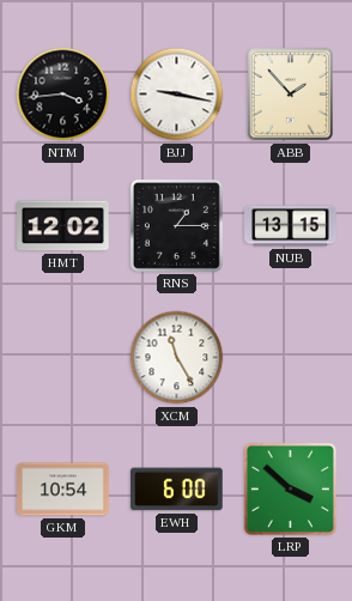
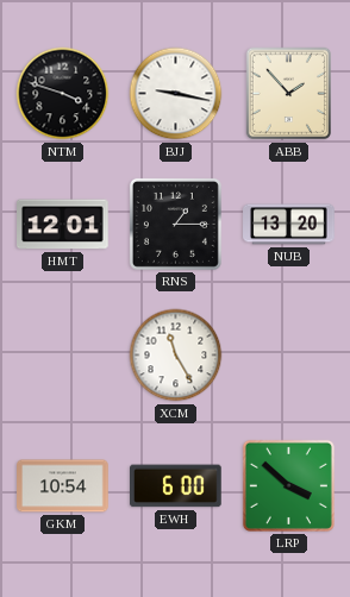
NTM: 3:44 -> 3:48 (63, 94)
HMT: 12:02 -> 12:01 (63, 225)
NUB: 13:15 -> 13:20 (289, 225)
